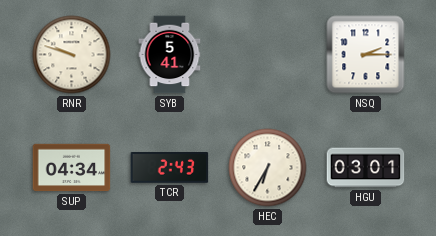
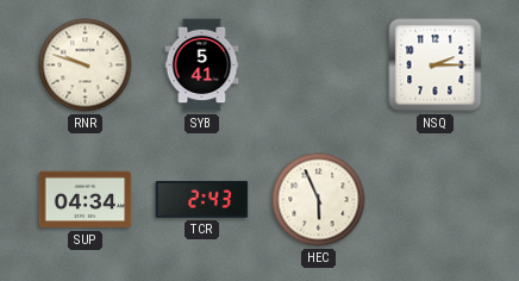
HEC: 6:35 -> 5:56 (319, 200)
HGU: 03:01 -> none (366, 168)
